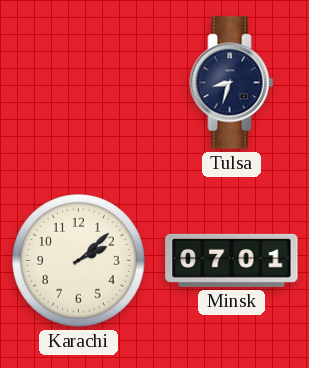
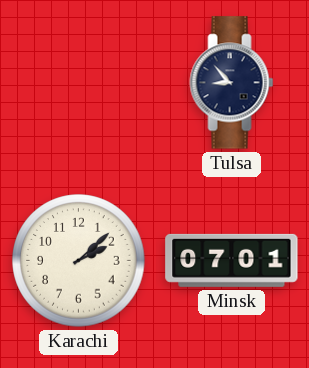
Tulsa: 8:33 -> 8:53 (232, 83)
